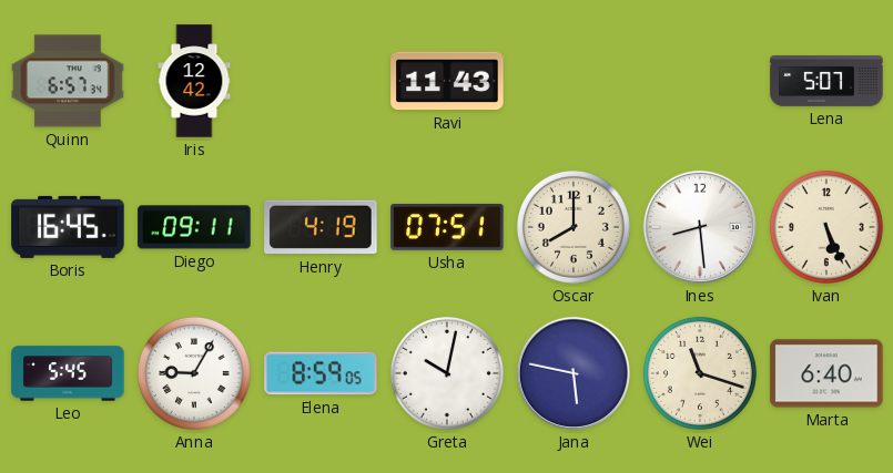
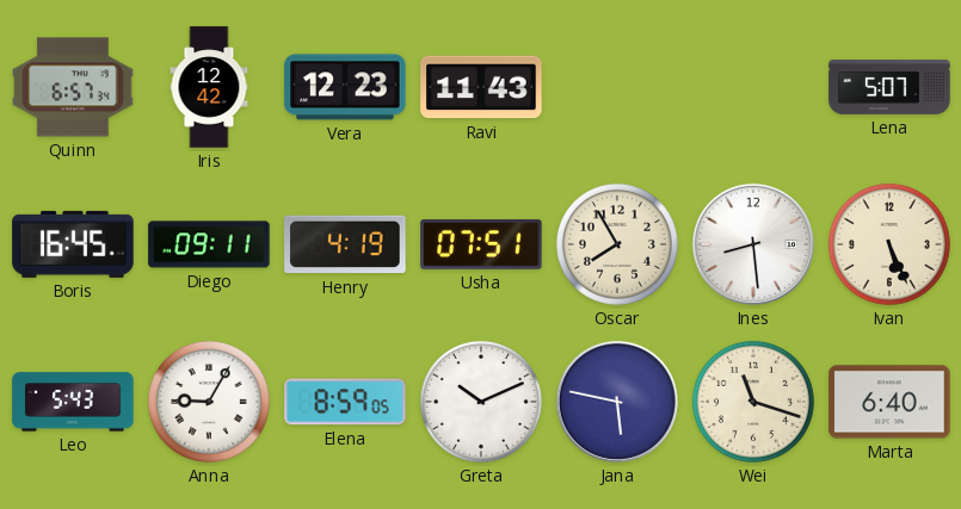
Vera: none -> 12:23 (345, 87)
Oscar: 8:00 -> 7:55 (617, 244)
Leo: 5:45 -> 5:43 (73, 402)
Greta: 10:02 -> 10:11 (481, 402)
